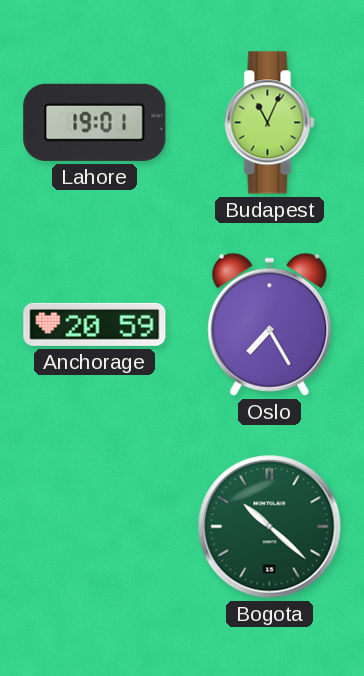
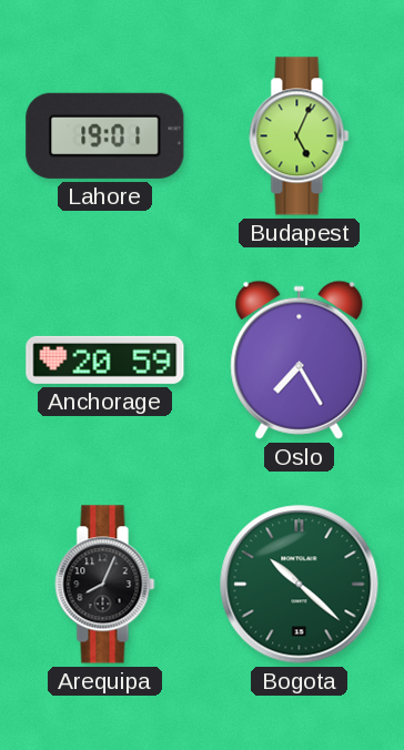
Budapest: 11:04 -> 5:04 (300, 136)
Arequipa: none -> 8:04 (105, 585)
